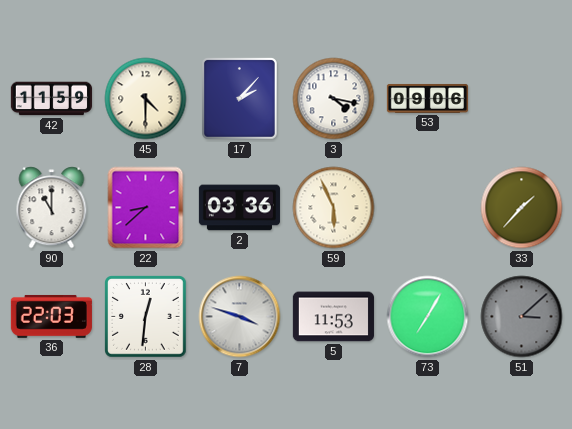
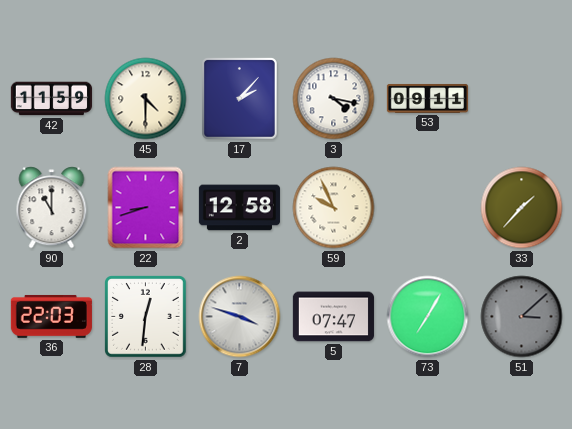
53: 09:06 -> 09:11 (427, 98)
22: 8:38 -> 8:42 (146, 208)
2: 03:36 -> 12:58 (239, 208)
59: 5:56 -> 9:56 (334, 208)
5: 11:53 -> 07:47 (333, 317)
